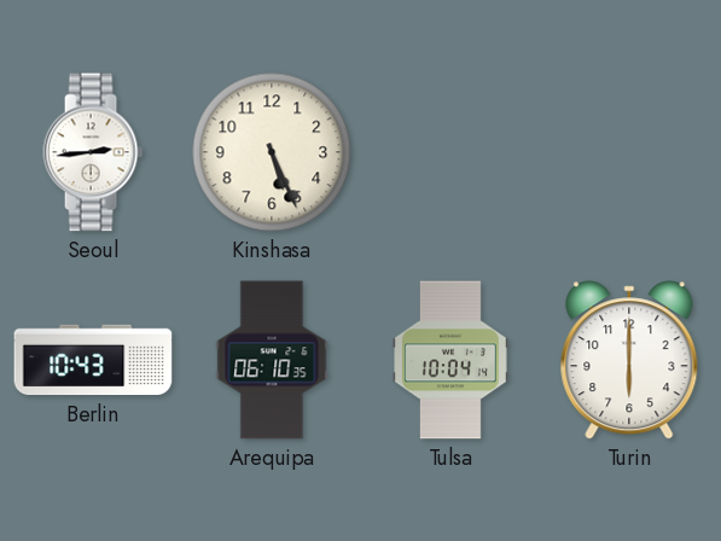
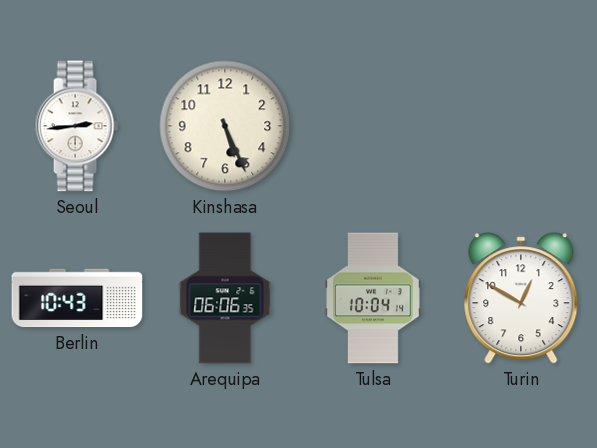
Arequipa: 06:10 -> 06:06 (225, 298)
Turin: 6:00 -> 12:50 (521, 298)
